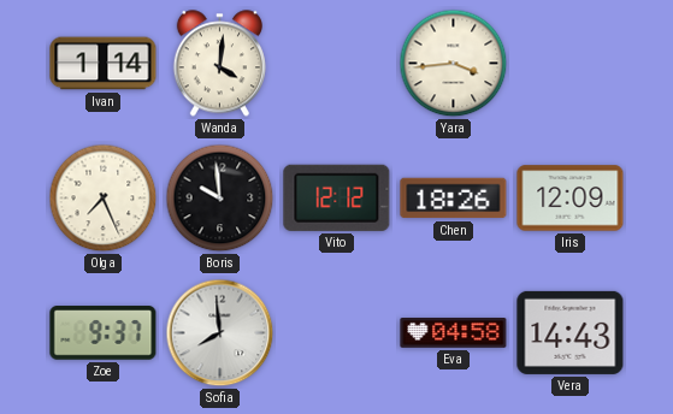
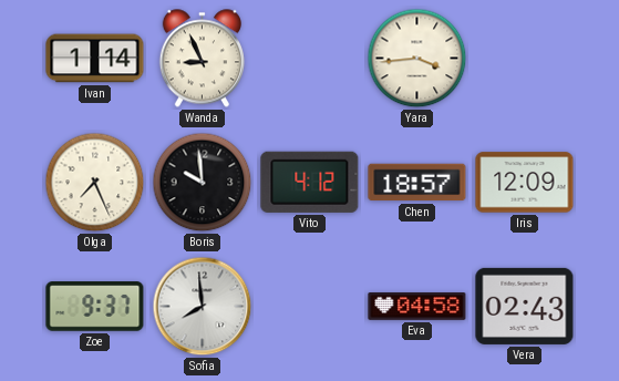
Wanda: 4:01 -> 8:56 (202, 59)
Vito: 12:12 -> 4:12 (310, 182)
Chen: 18:26 -> 18:57 (417, 183)
Vera: 14:43 -> 02:43 (525, 306)
